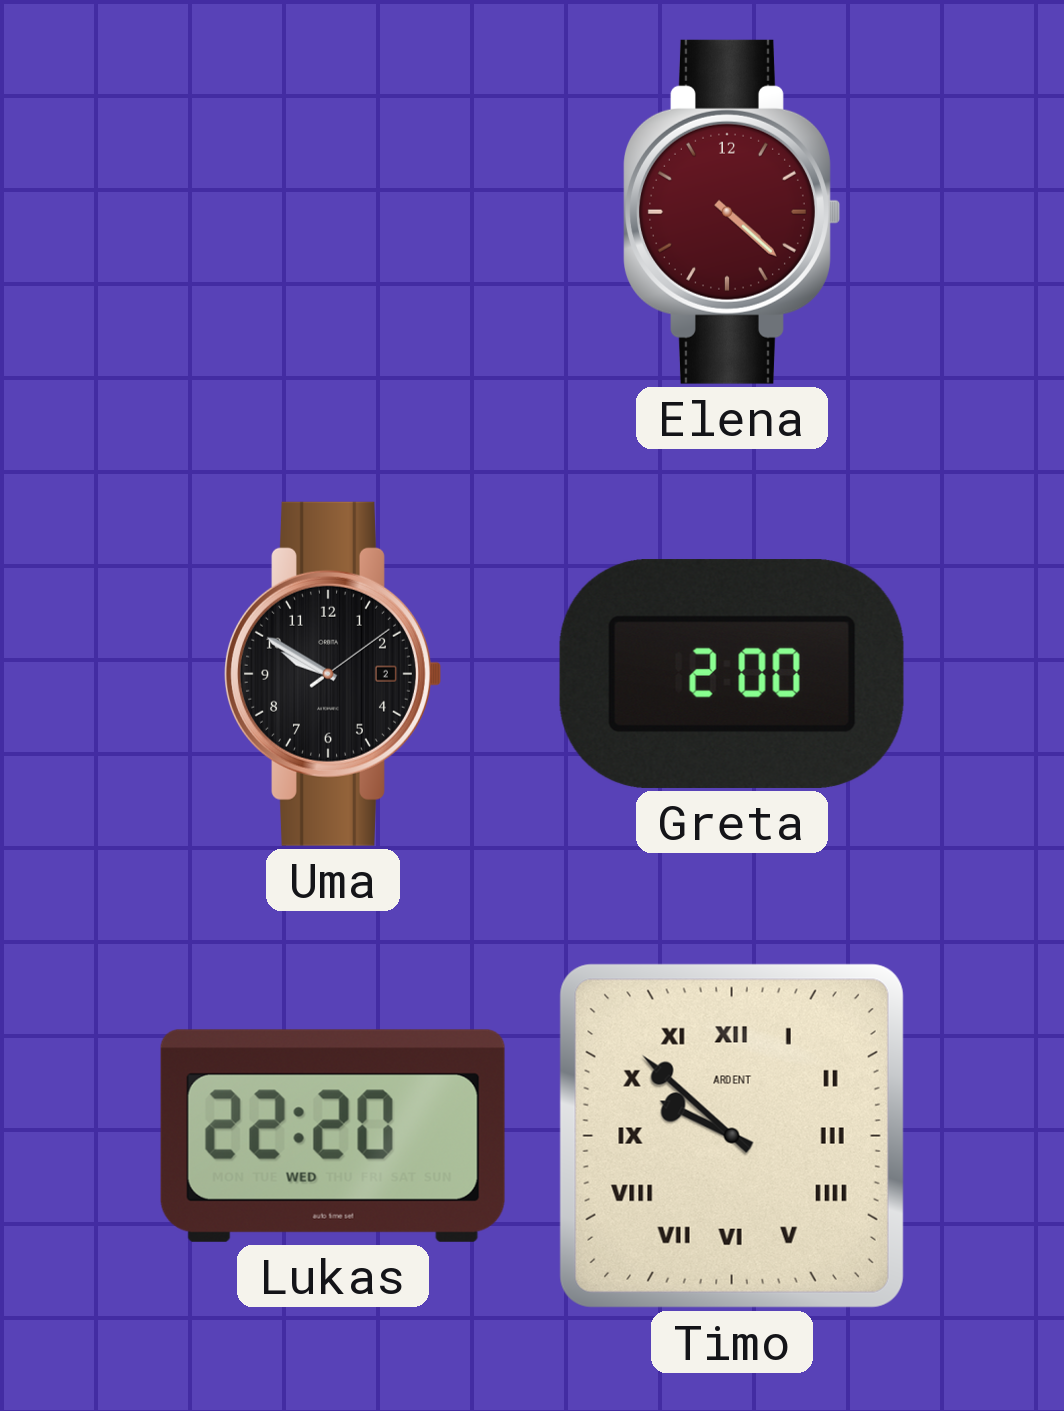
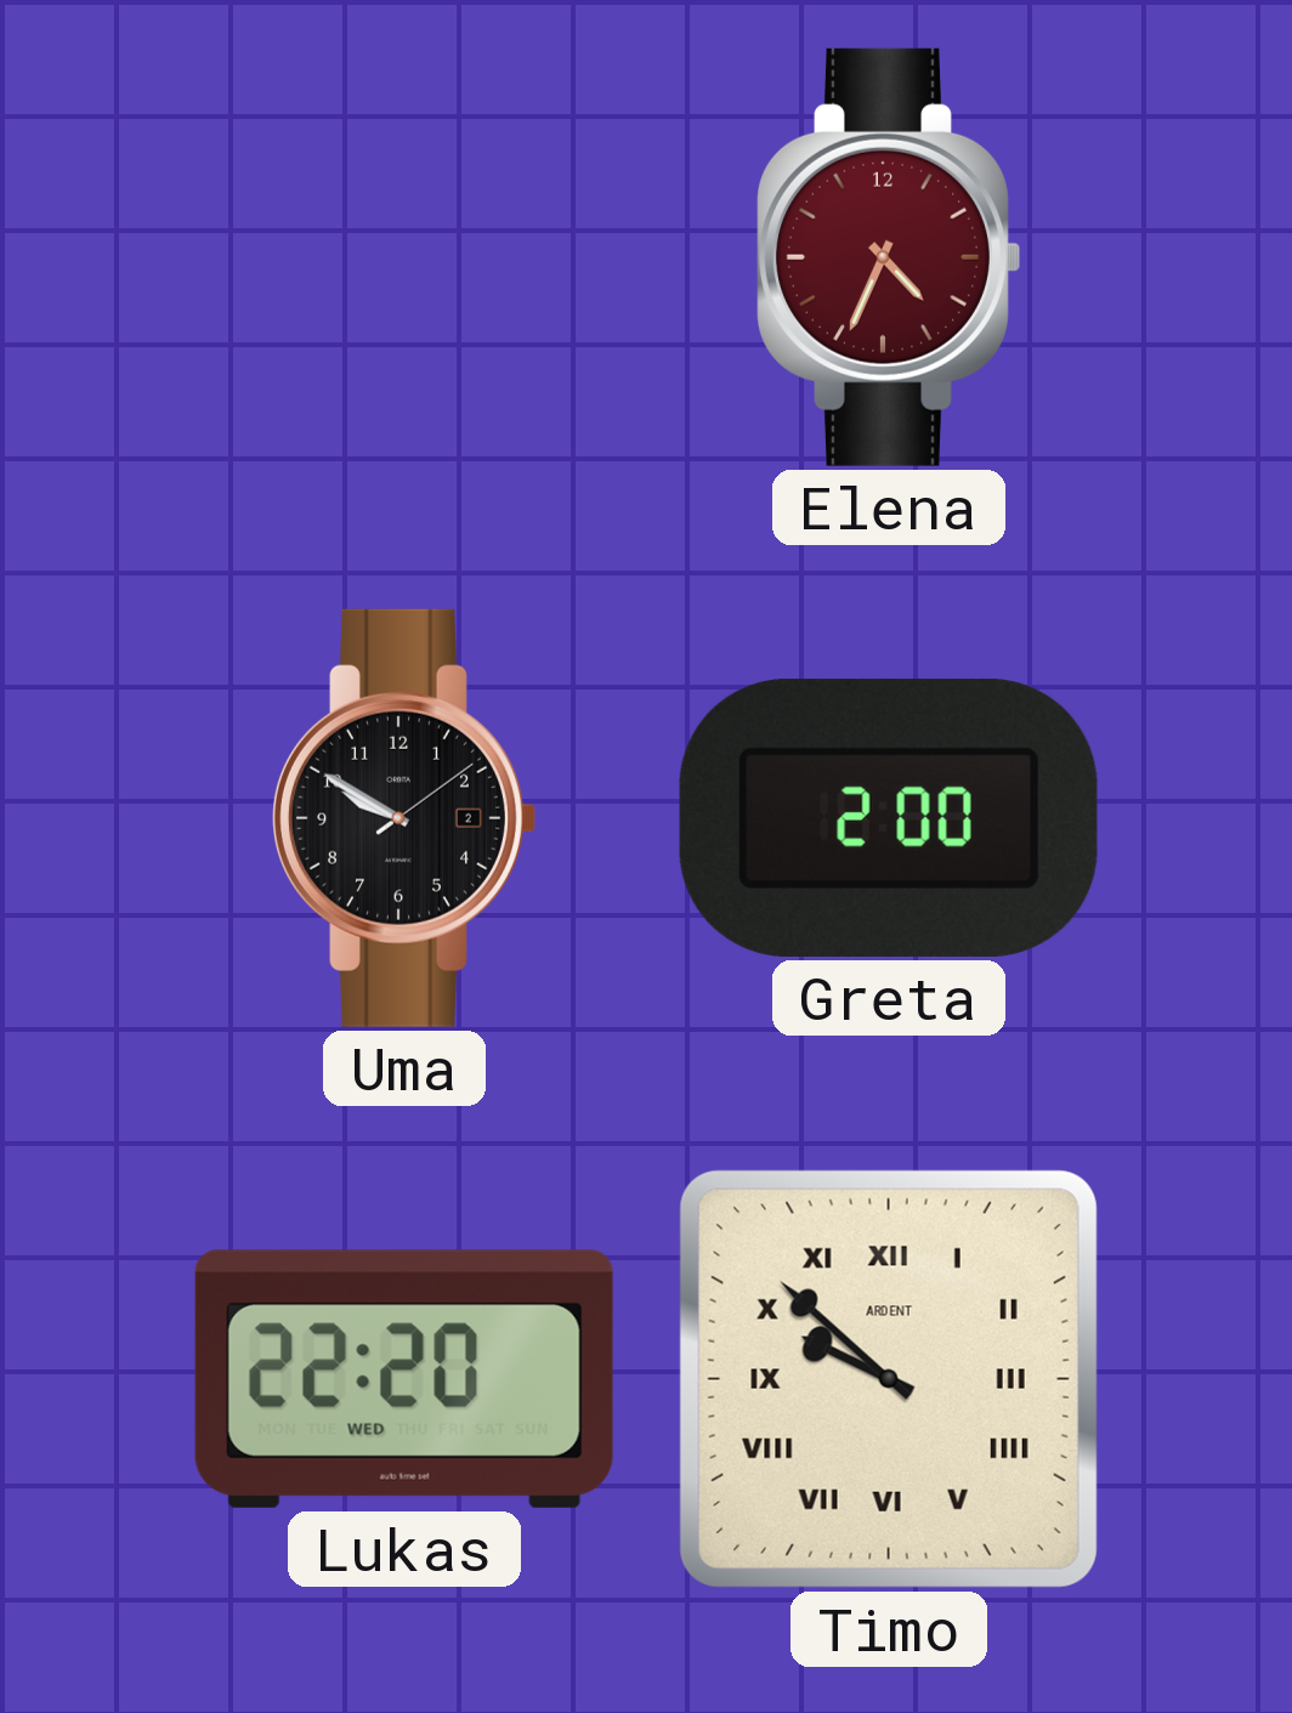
Elena: 4:22 -> 4:34 (889, 257)
